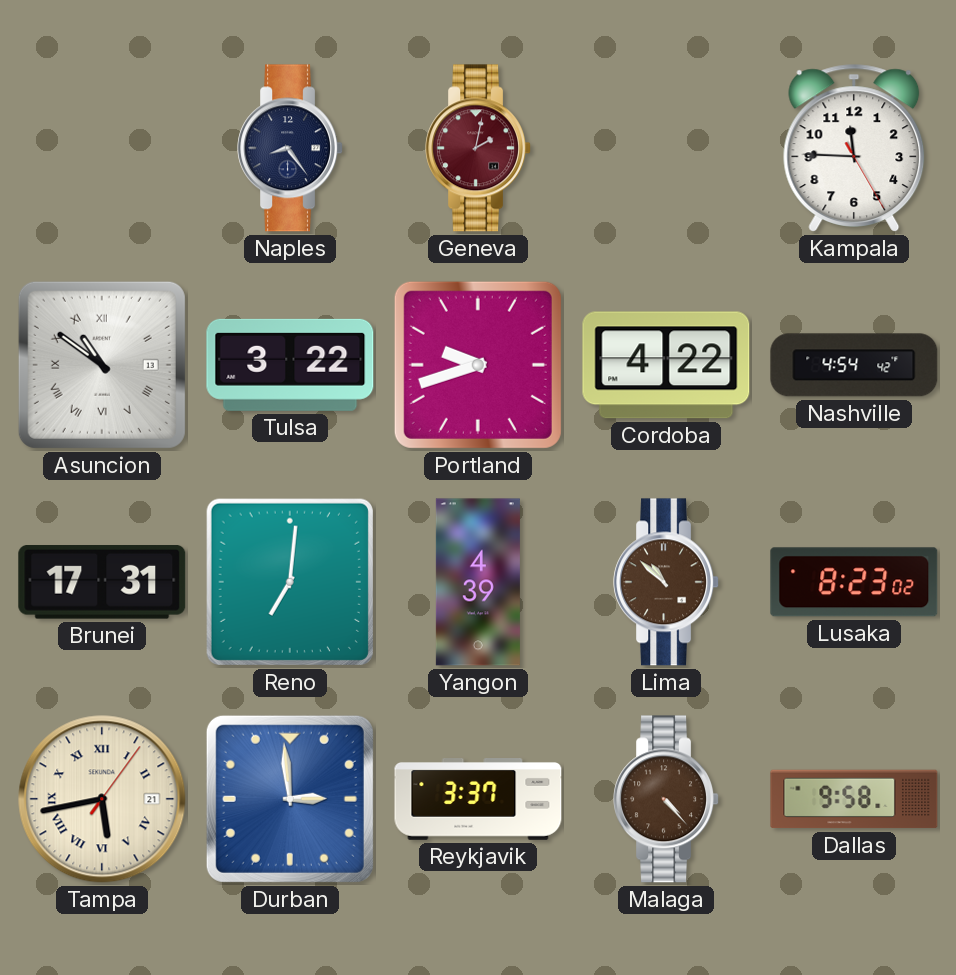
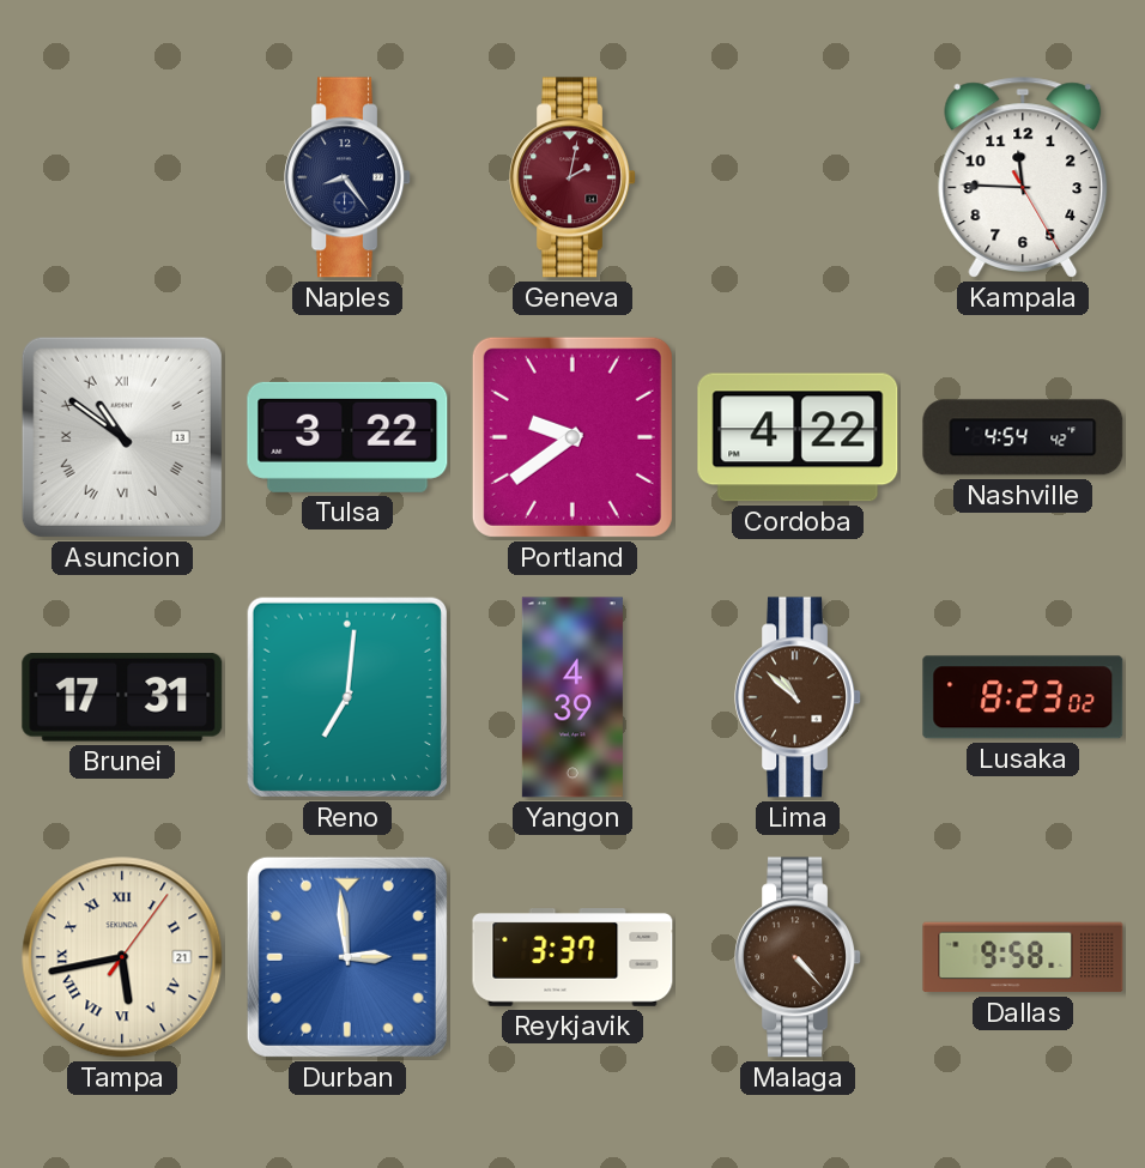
Portland: 9:42 -> 9:39 (572, 437)
